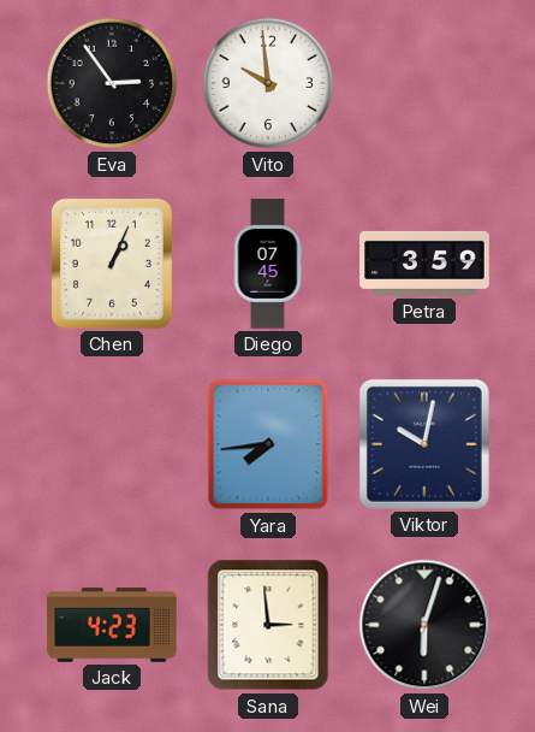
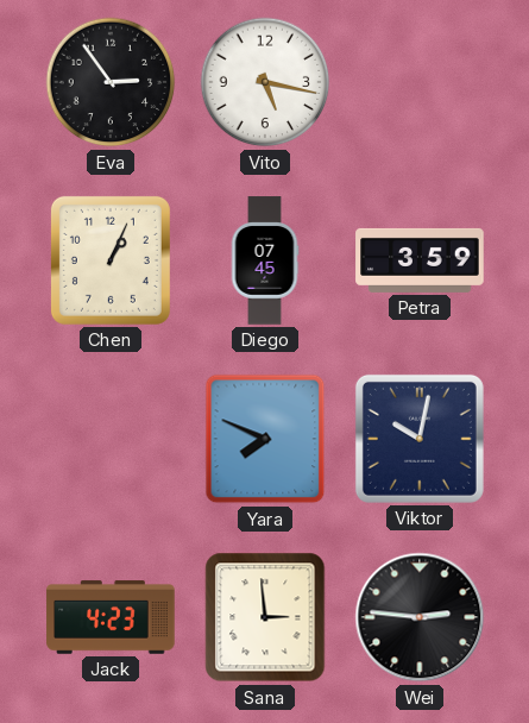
Vito: 9:59 -> 5:17 (265, 82)
Yara: 7:44 -> 7:49 (265, 439)
Wei: 6:03 -> 2:46 (420, 617)
